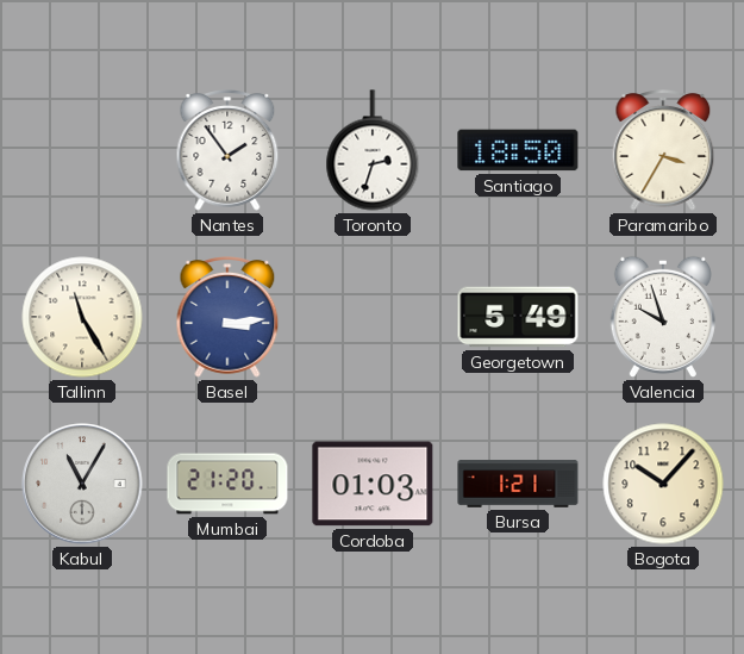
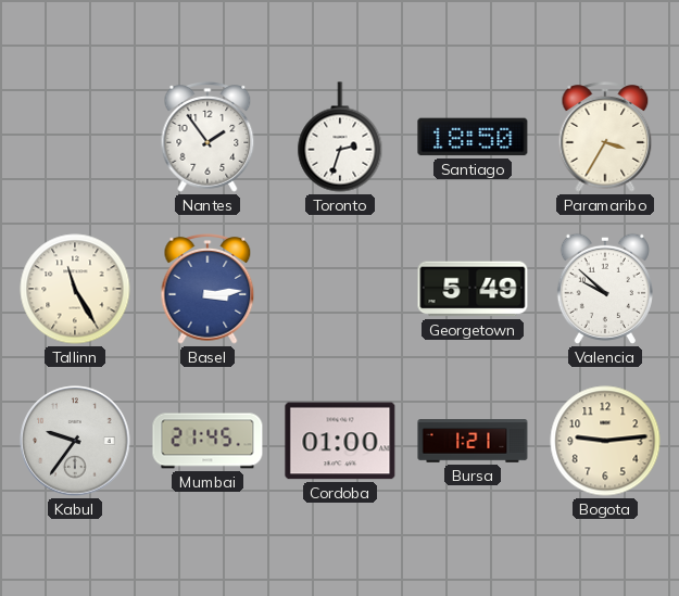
Valencia: 9:57 -> 9:52 (605, 289)
Kabul: 11:05 -> 9:36 (75, 441)
Mumbai: 21:20 -> 21:45 (208, 441)
Cordoba: 01:03 -> 01:00 (340, 441)
Bogota: 10:07 -> 9:14 (605, 441)
